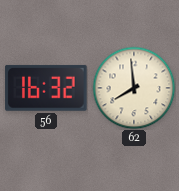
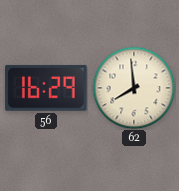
56: 16:32 -> 16:29 (46, 88)
